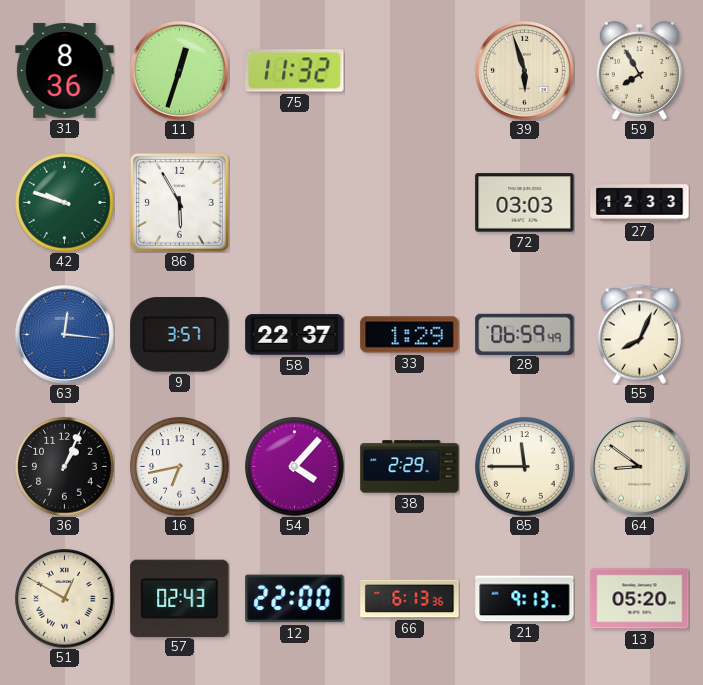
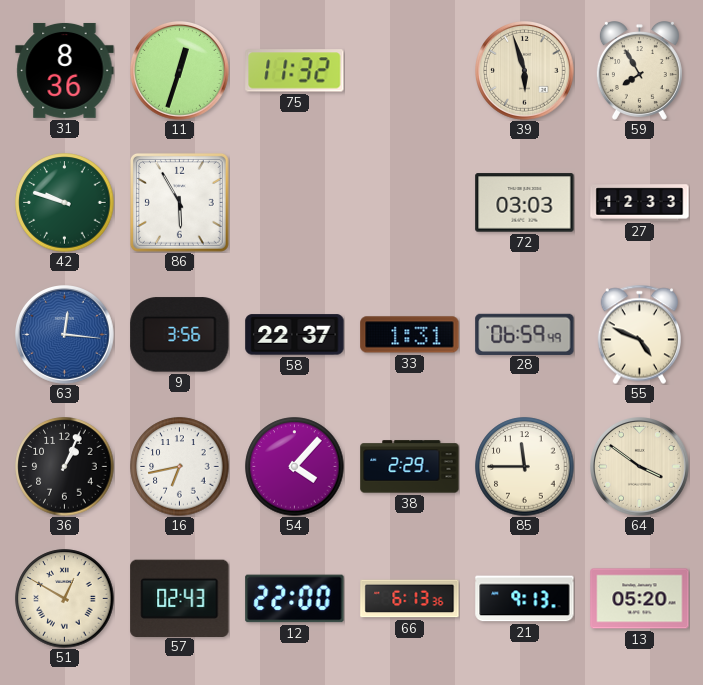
9: 3:57 -> 3:56 (180, 335)
33: 1:29 -> 1:31 (410, 335)
55: 8:04 -> 4:49 (639, 334)
64: 8:51 -> 3:51 (640, 467)
